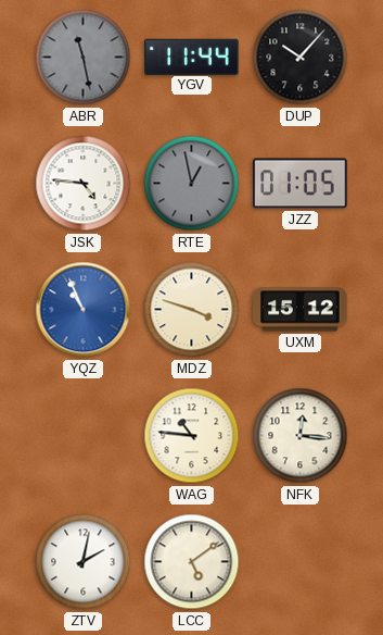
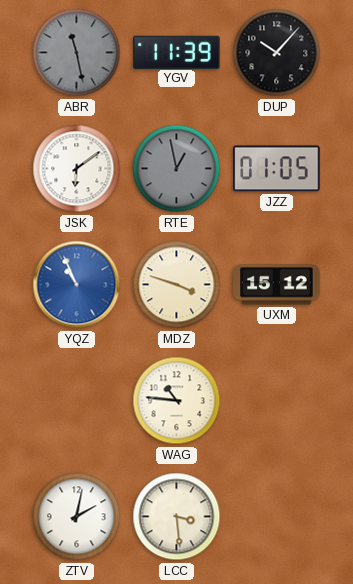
YGV: 11:44 -> 11:39 (177, 52)
JSK: 4:46 -> 6:09 (77, 169)
NFK: 12:16 -> none (301, 436)
LCC: 5:09 -> 3:29 (177, 517)
